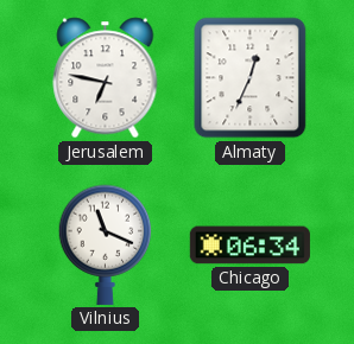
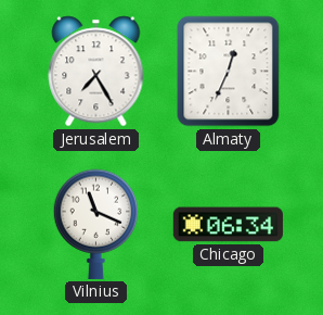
Jerusalem: 6:47 -> 7:25 (96, 72)
